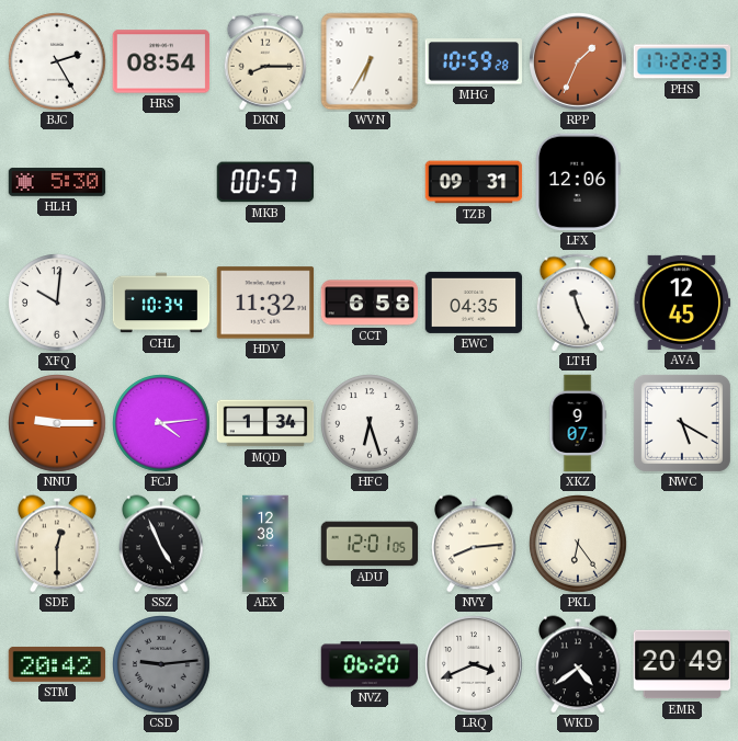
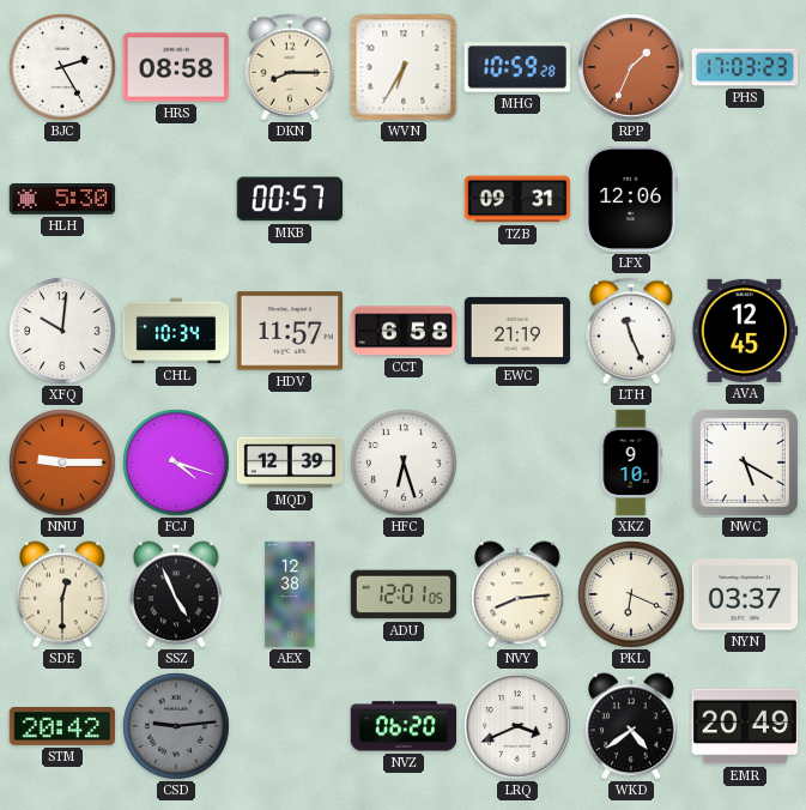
HRS: 08:54 -> 08:58 (176, 67)
PHS: 17:22 -> 17:03 (745, 67)
HDV: 11:32 -> 11:57 (290, 331)
EWC: 04:35 -> 21:19 (517, 331)
FCJ: 4:14 -> 4:18 (176, 463)
MQD: 1:34 -> 12:39 (290, 463)
XKZ: 9:07 -> 9:10 (631, 463)
PKL: 6:24 -> 6:19 (631, 594)
NYN: none -> 03:37 (745, 594)
